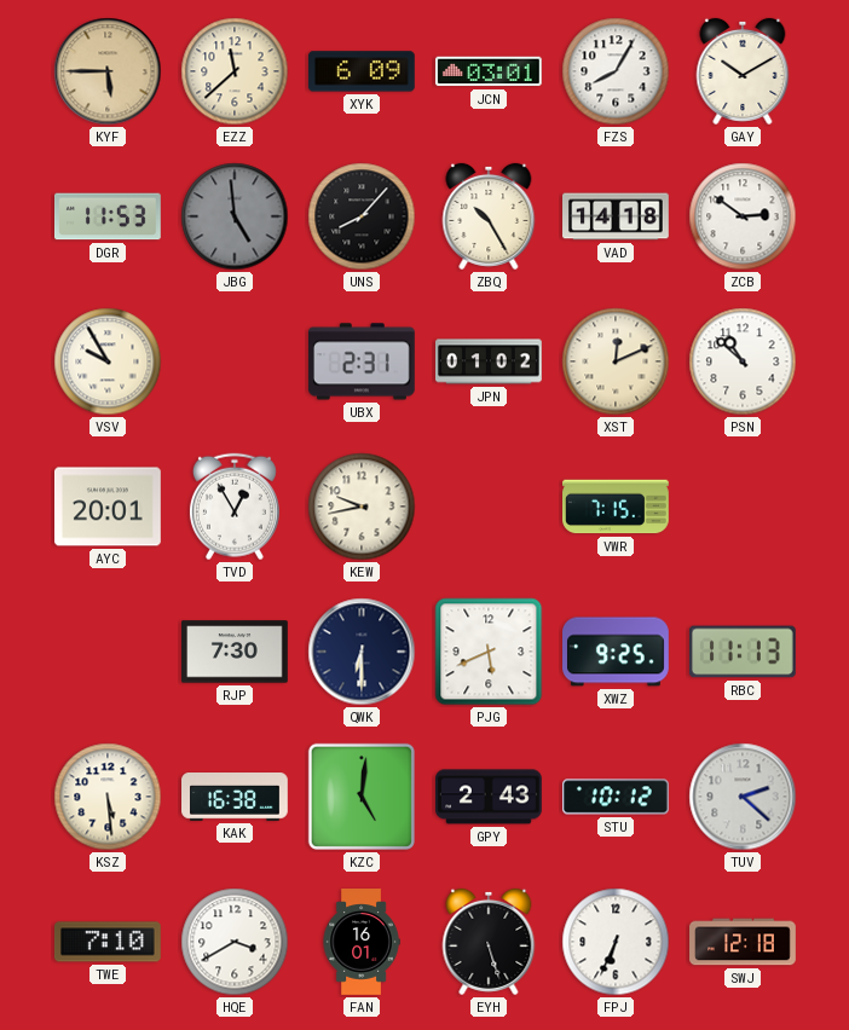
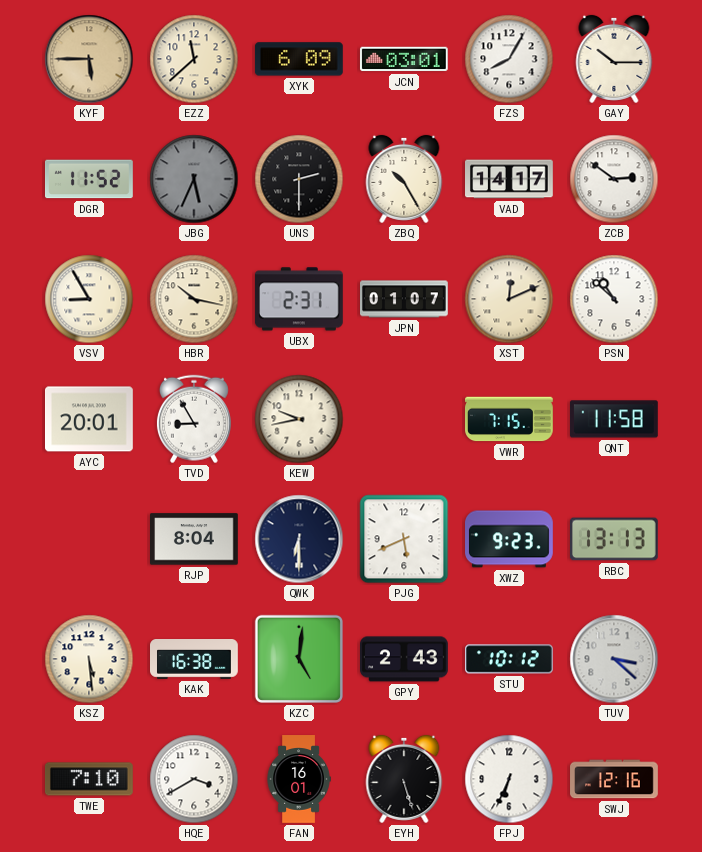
GAY: 10:10 -> 10:15 (614, 59)
DGR: 11:53 -> 11:52 (90, 179)
JBG: 4:59 -> 5:34 (194, 179)
UNS: 8:07 -> 2:30 (299, 179)
VAD: 14:18 -> 14:17 (510, 179)
VSV: 9:55 -> 8:55 (89, 299)
HBR: none -> 10:17 (194, 299)
JPN: 01:02 -> 01:07 (405, 299)
TVD: 12:55 -> 8:55 (194, 419)
QNT: none -> 11:58 (614, 419)
RJP: 7:30 -> 8:04 (195, 539)
XWZ: 9:25 -> 9:23 (510, 539)
RBC: 11:13 -> 13:13 (614, 539)
TUV: 2:22 -> 3:22 (614, 659)
SWJ: 12:18 -> 12:16 (614, 779)
